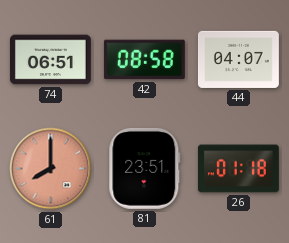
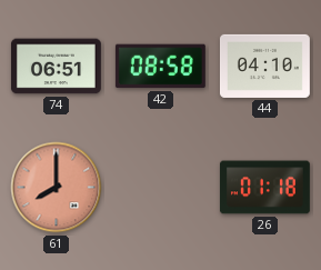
44: 04:07 -> 04:10 (264, 66)
81: 23:51 -> none (145, 168)
